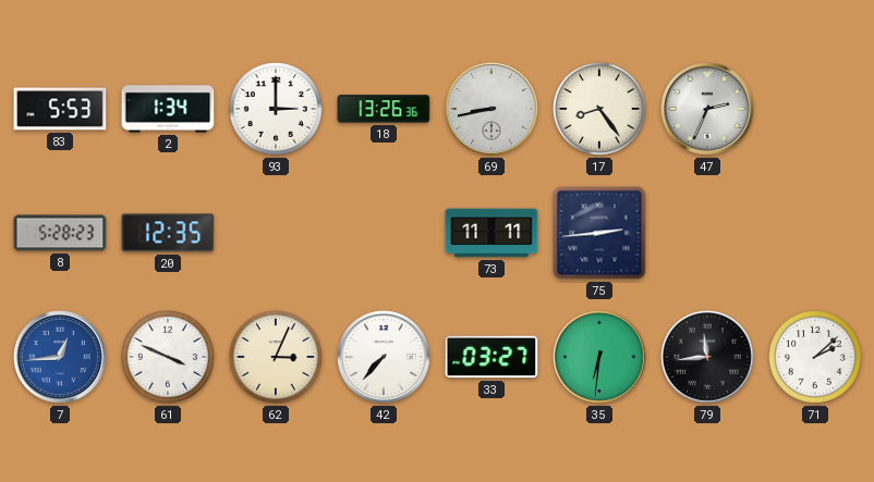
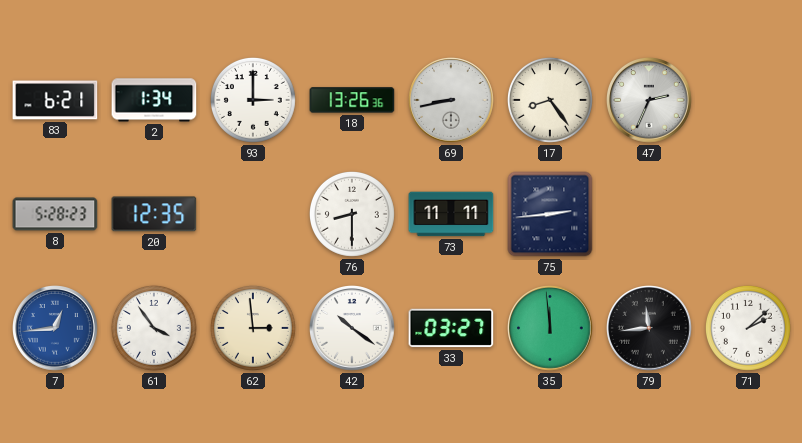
83: 5:53 -> 6:21 (55, 100)
76: none -> 8:30 (352, 214)
61: 3:49 -> 3:54 (154, 328)
62: 3:04 -> 2:59 (253, 328)
42: 7:37 -> 10:21 (353, 329)
35: 6:31 -> 11:59 (551, 329)
